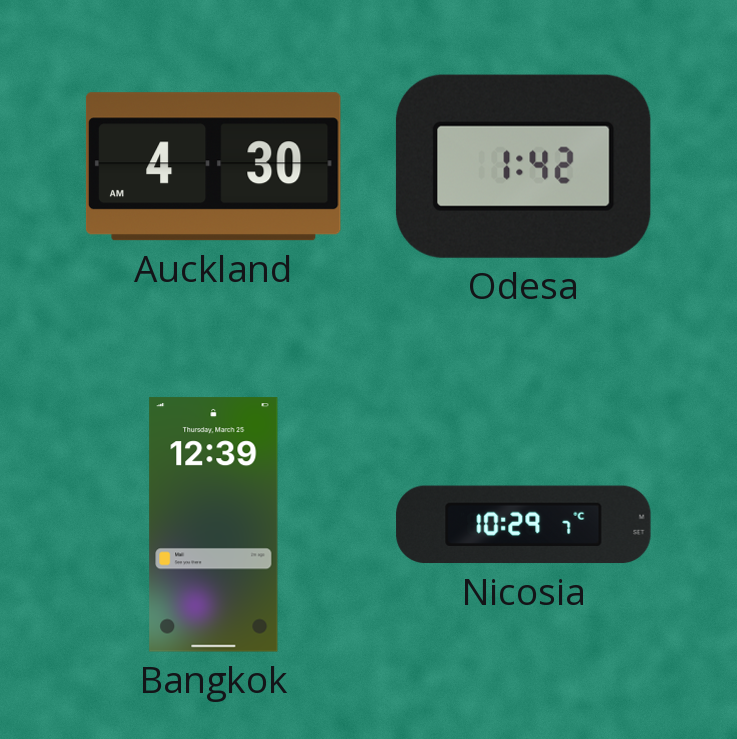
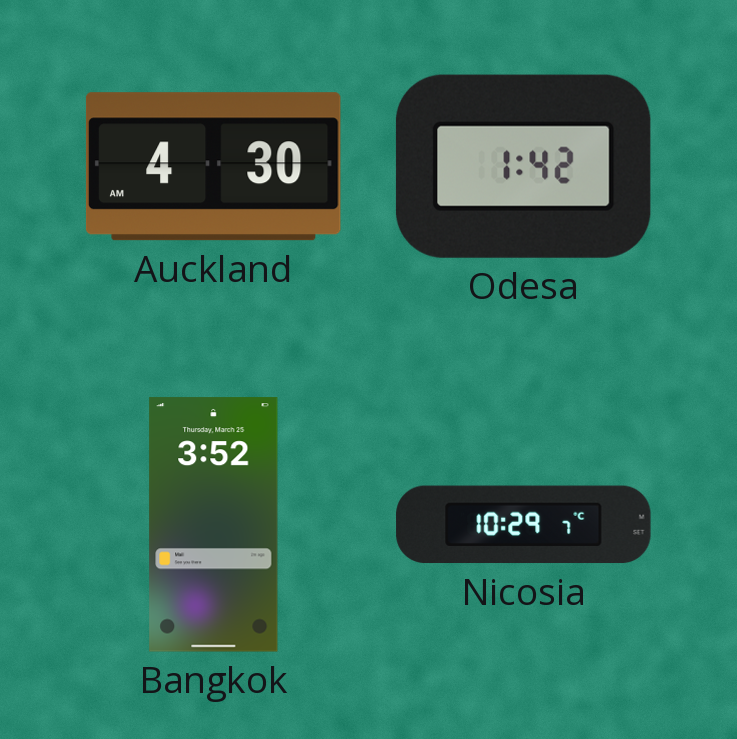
Bangkok: 12:39 -> 3:52 (214, 525)
